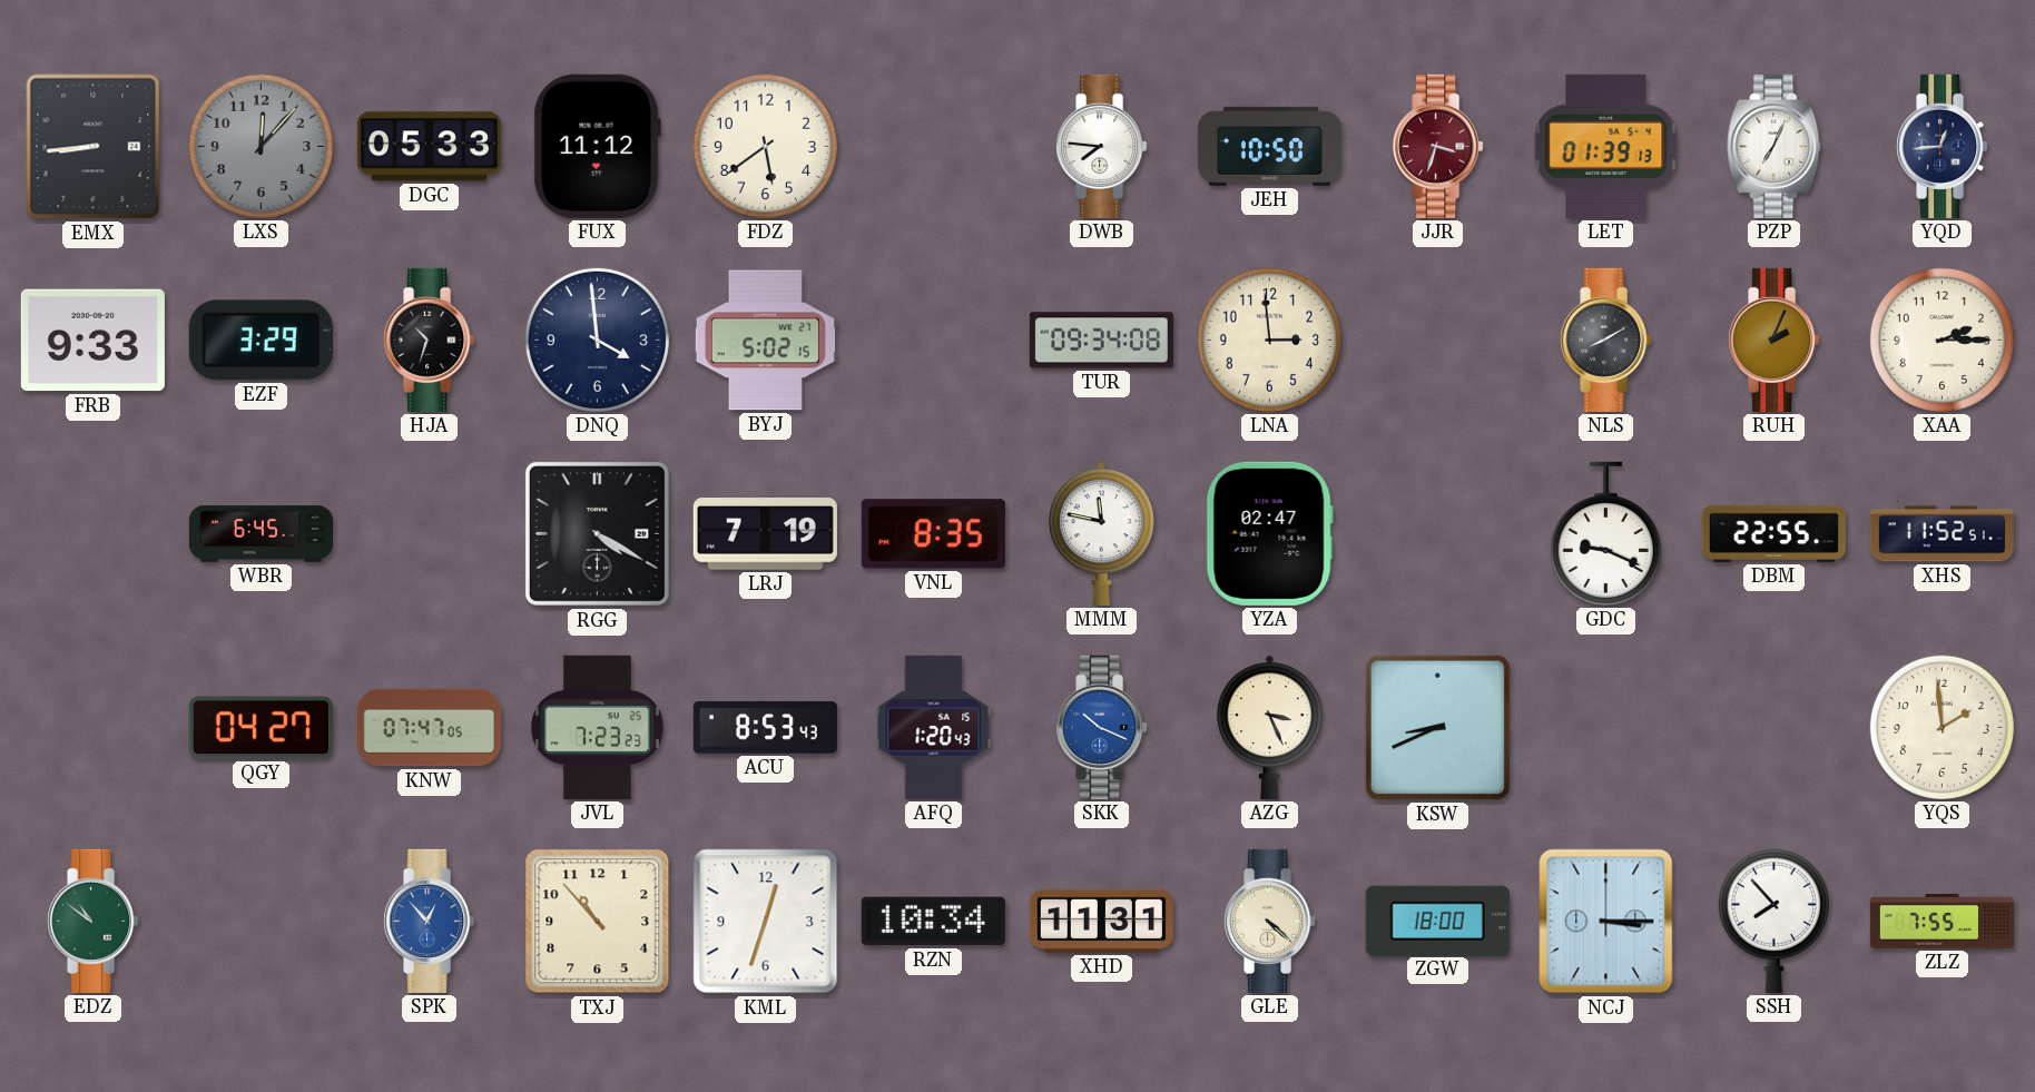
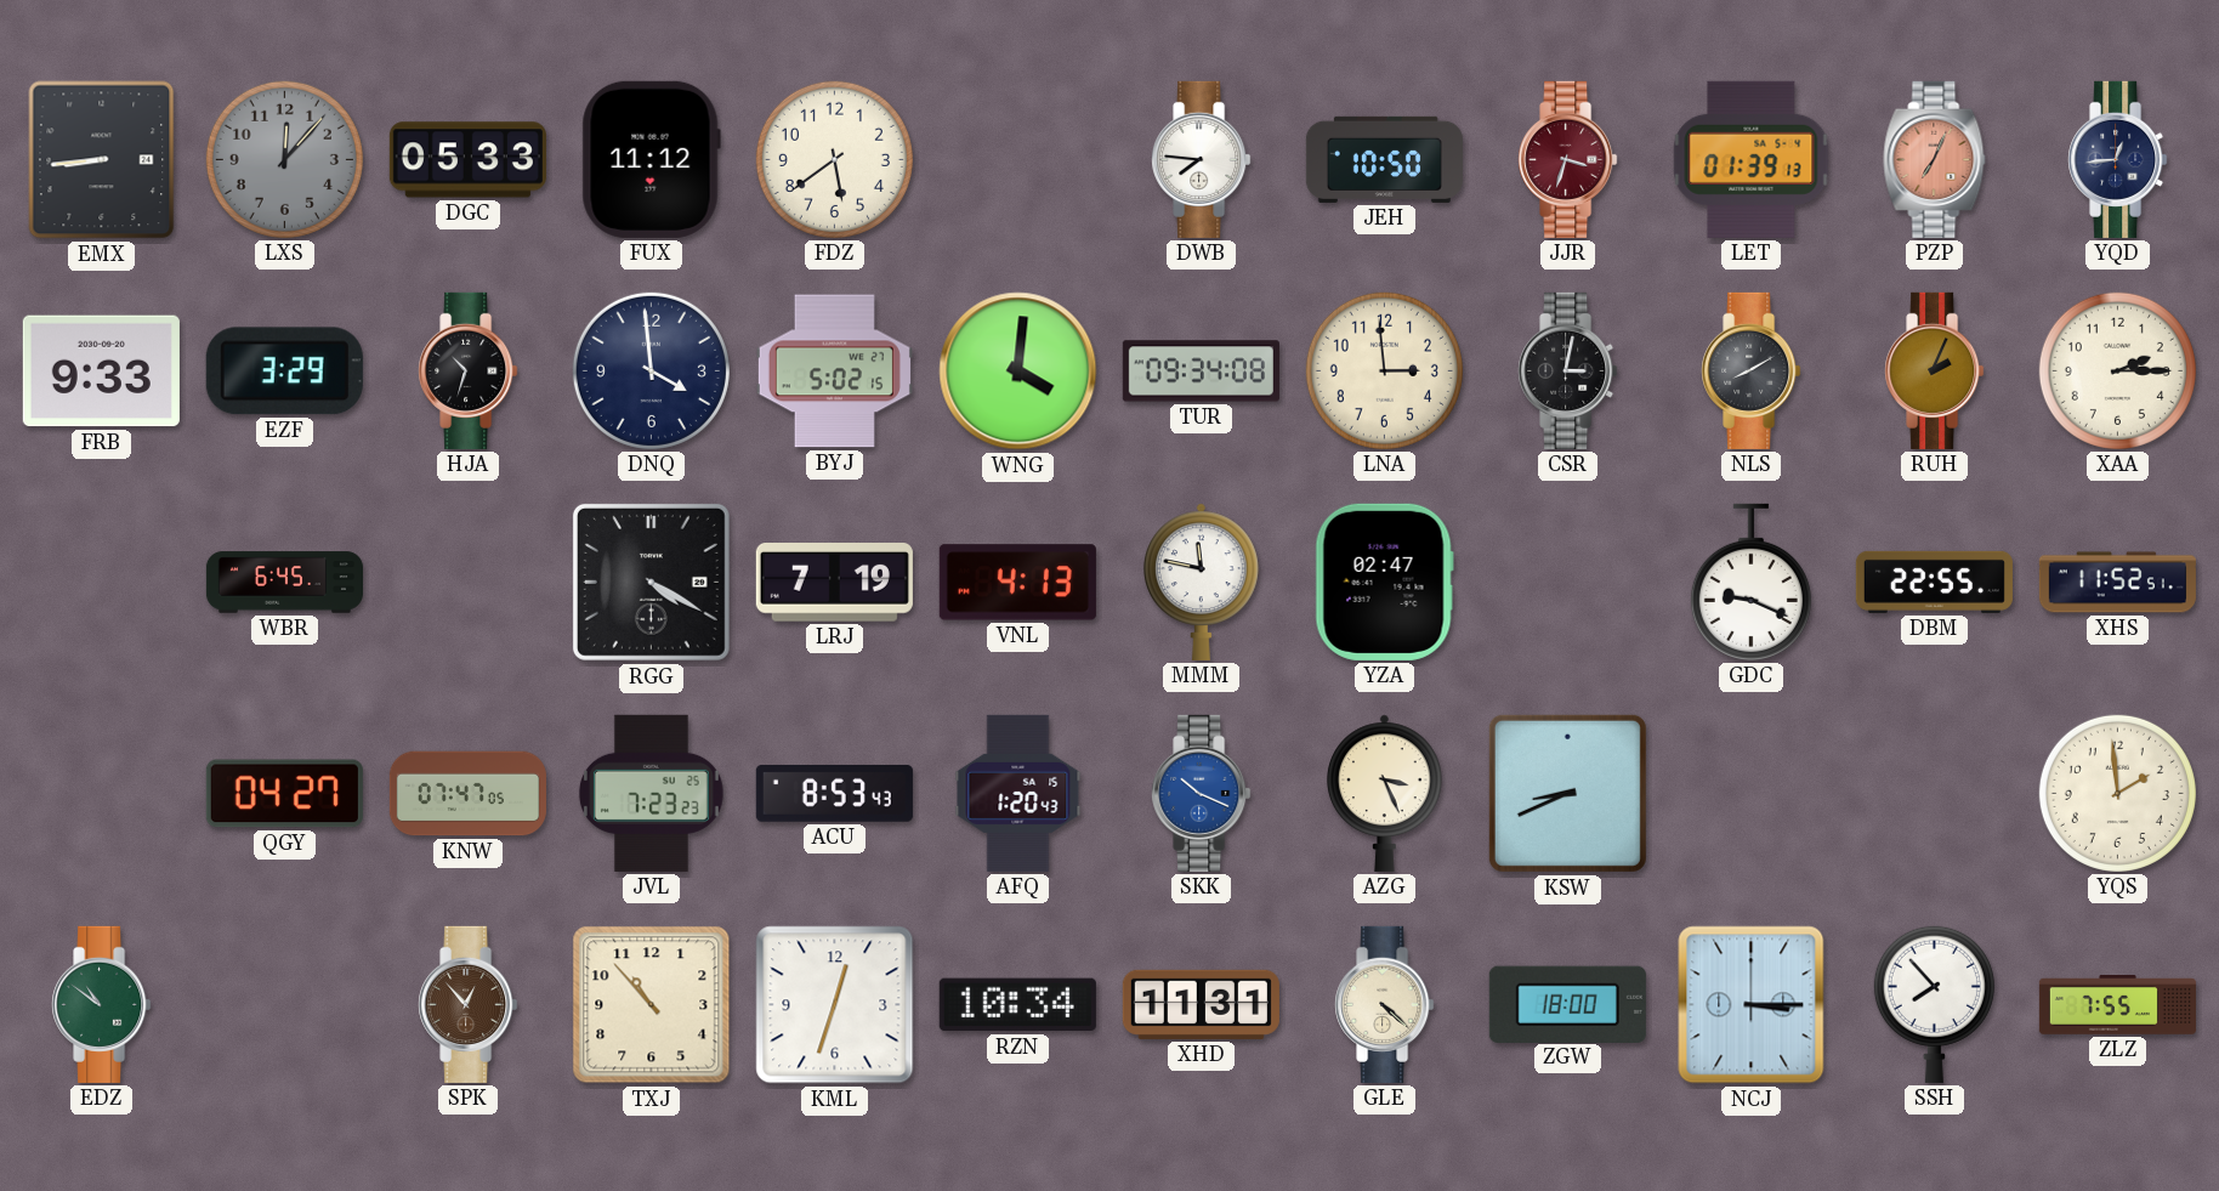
PZP dial: white -> salmon (1935, 159)
WNG: none -> 4:01 (1018, 372)
CSR: none -> 3:02 (1568, 370)
VNL: 8:35 -> 4:13 (1017, 583)
SPK dial: blue -> brown (469, 1004)
